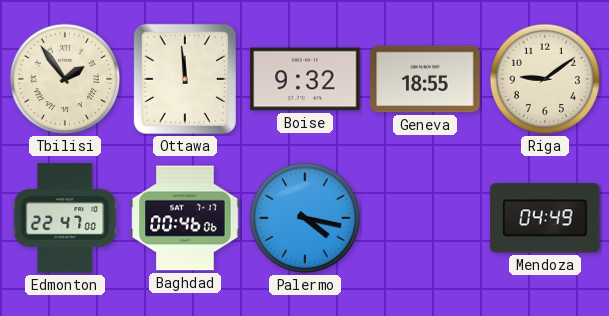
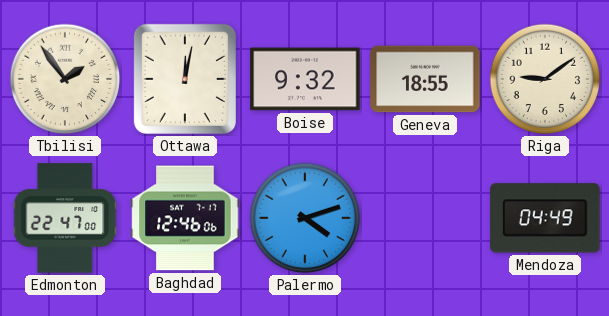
Ottawa: 11:59 -> 12:02 (185, 79)
Baghdad: 00:46 -> 12:46 (185, 218)
Palermo: 4:17 -> 4:12 (305, 218)
